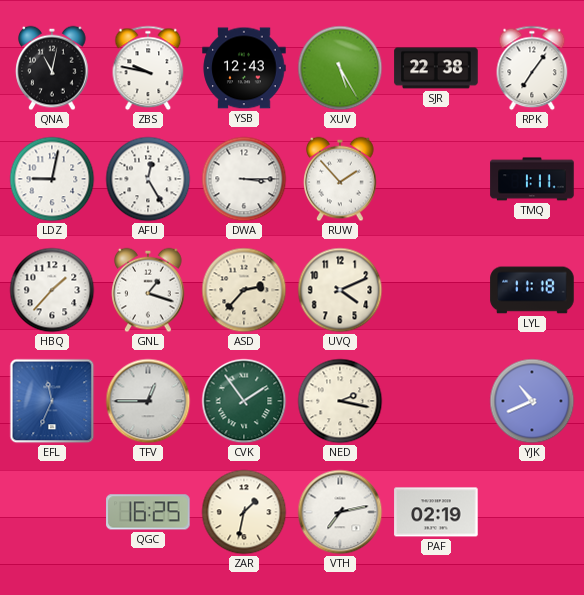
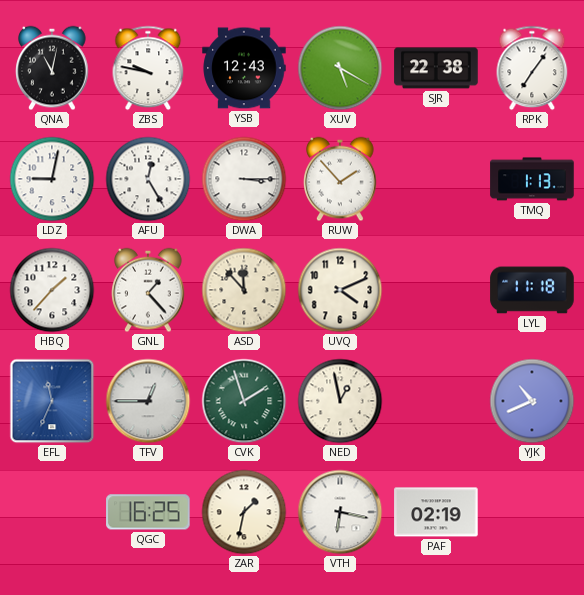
XUV: 5:25 -> 5:20 (340, 68)
TMQ: 1:11 -> 1:13 (532, 179)
GNL: 1:18 -> 1:23 (148, 290)
ASD: 2:37 -> 11:53 (244, 290)
CVK: 1:54 -> 1:57 (244, 401)
NED: 2:17 -> 12:58 (340, 401)
VTH: 7:13 -> 6:17 (340, 512)
